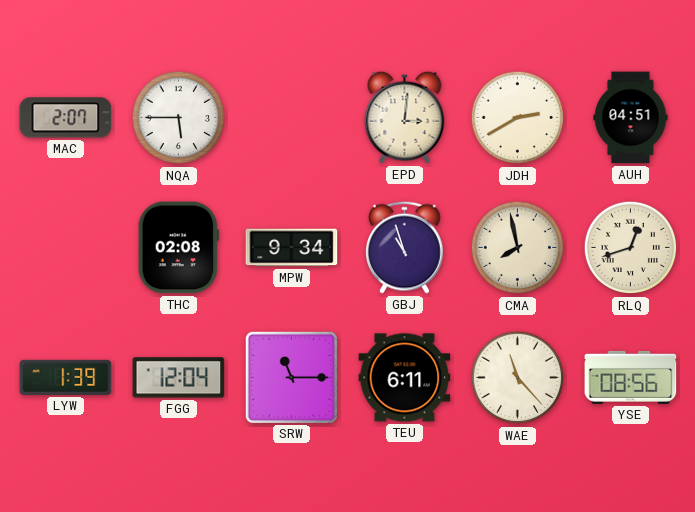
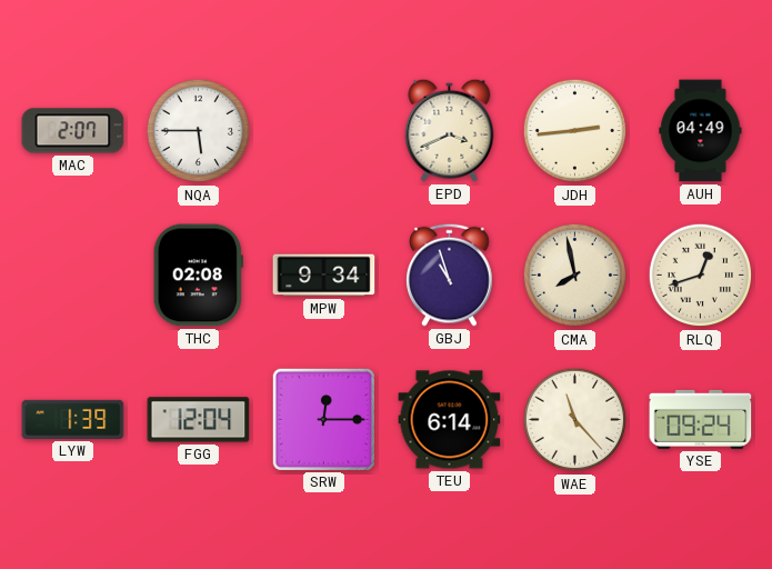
EPD: 3:01 -> 3:41 (450, 130)
JDH: 2:40 -> 2:44 (575, 131)
AUH: 04:51 -> 04:49 (701, 131)
SRW: 11:15 -> 12:15 (323, 419)
TEU: 6:11 -> 6:14 (450, 420)
YSE: 08:56 -> 09:24 (701, 419)
